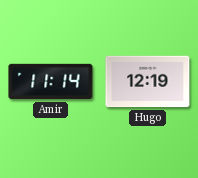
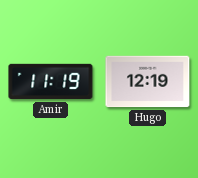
Amir: 11:14 -> 11:19 (51, 82)
